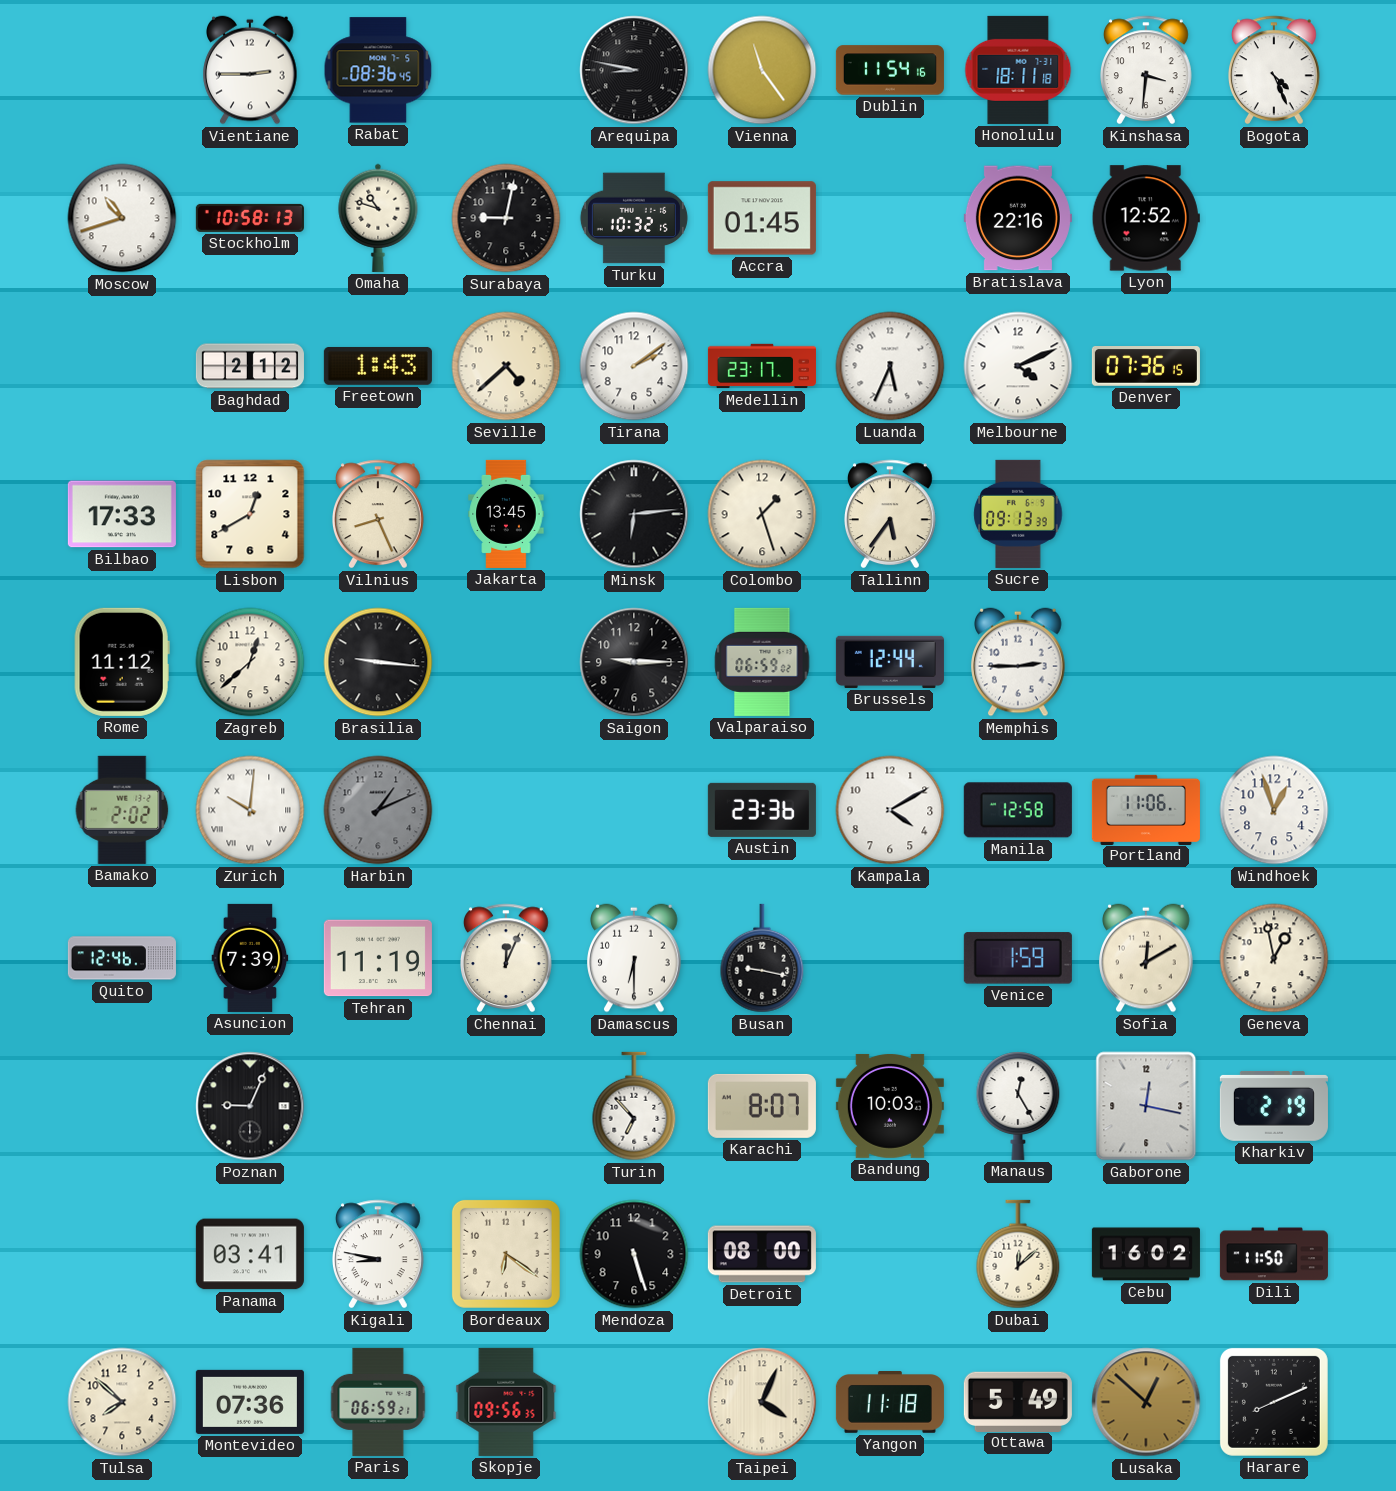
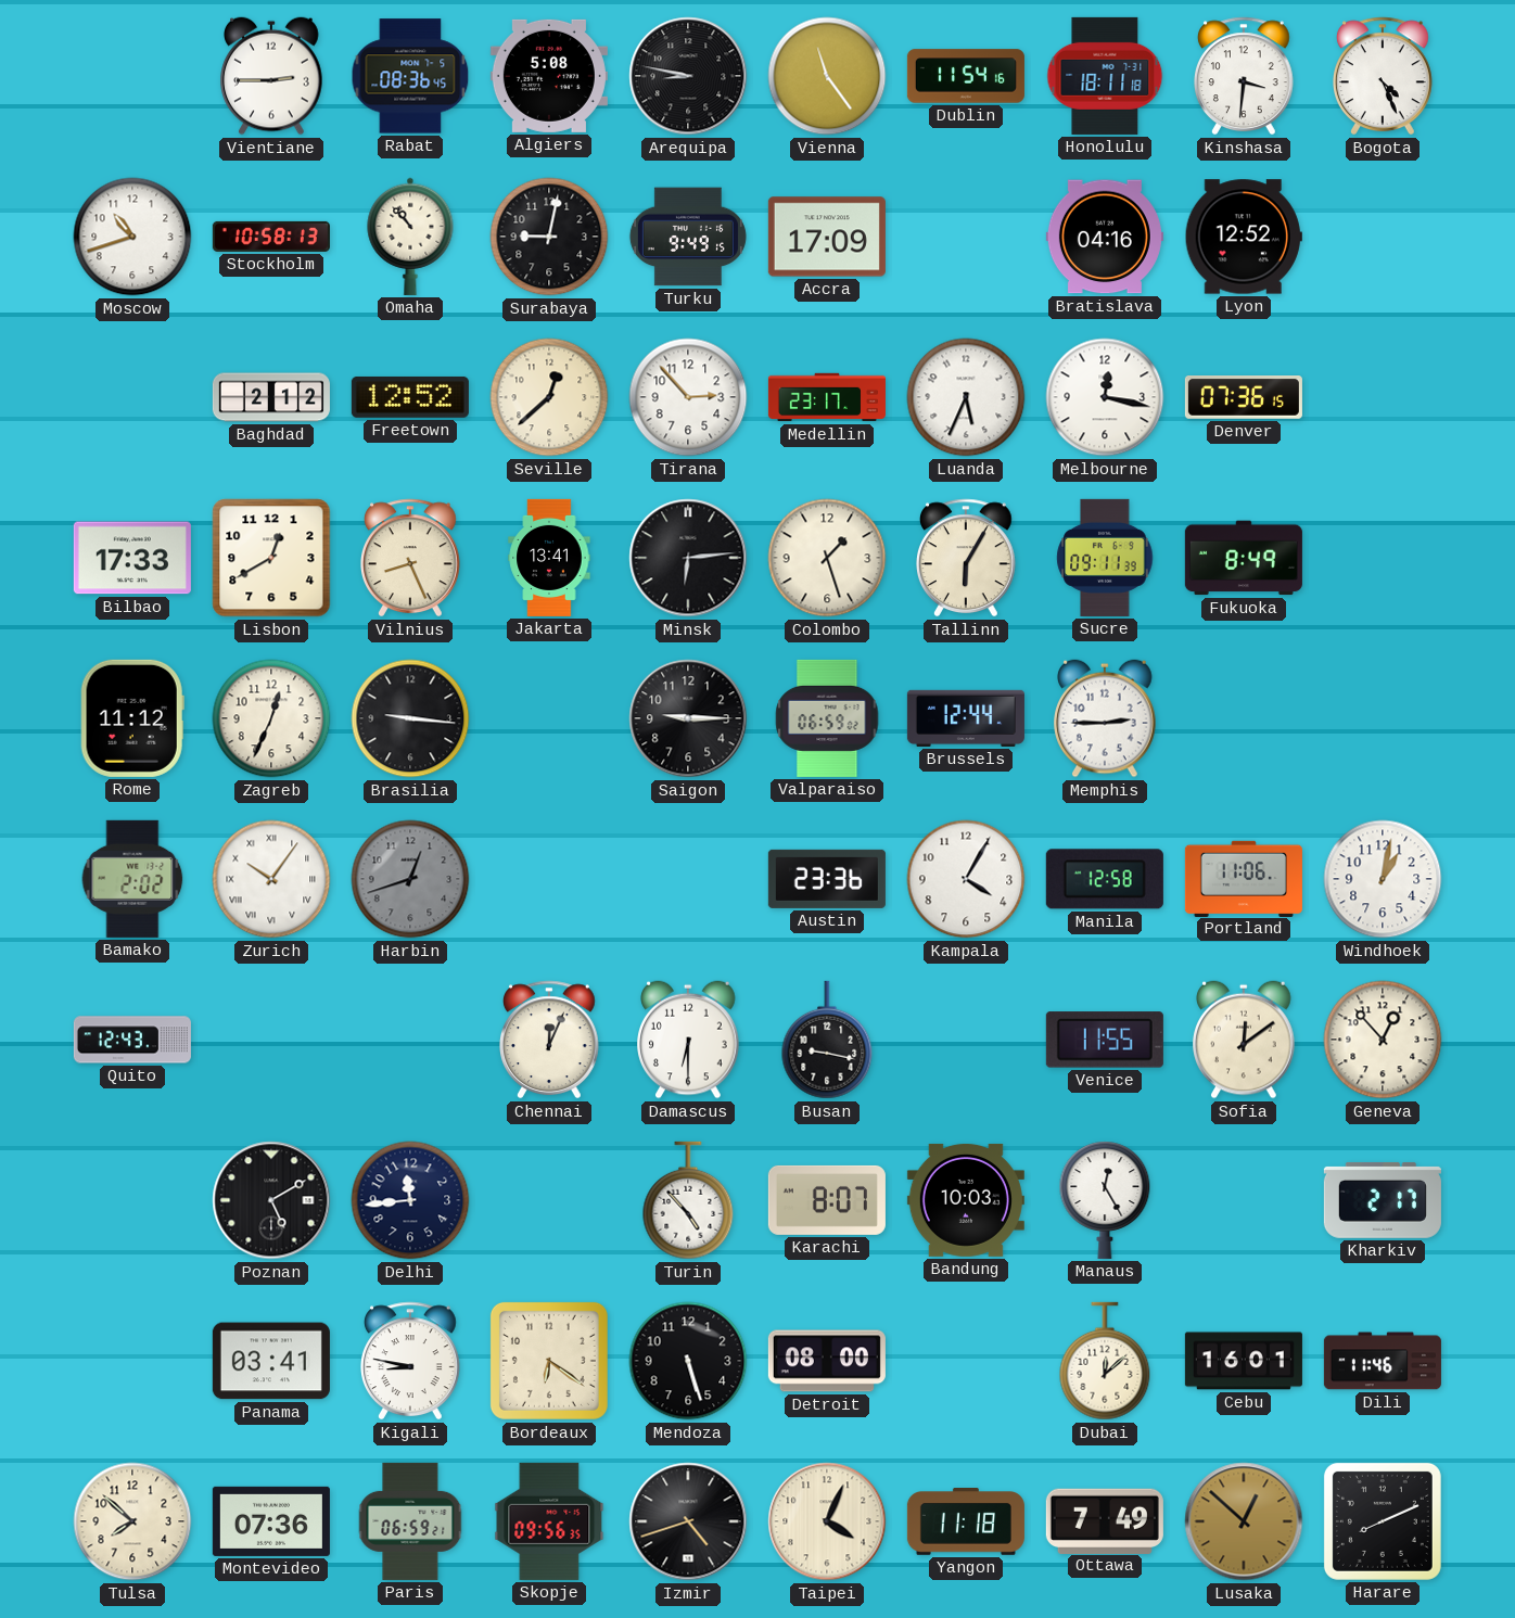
Algiers: none -> 5:08 (549, 76)
Omaha: 10:48 -> 10:53 (410, 237)
Turku: 10:32 -> 9:49 (688, 237)
Accra: 01:45 -> 17:09 (827, 237)
Bratislava: 22:16 -> 04:16 (1105, 237)
Freetown: 1:43 -> 12:52 (410, 397)
Seville: 4:38 -> 12:38 (549, 397)
Tirana: 2:09 -> 2:53 (688, 397)
Melbourne: 4:11 -> 12:17 (1105, 397)
Jakarta: 13:45 -> 13:41 (549, 558)
Tallinn: 5:36 -> 6:05 (967, 558)
Sucre: 09:13 -> 09:11 (1105, 558)
Fukuoka: none -> 8:49 (1244, 558)
Zagreb: 12:38 -> 12:34 (271, 718)
Zurich: 10:01 -> 10:06 (271, 879)
Harbin: 1:11 -> 12:42 (410, 879)
Kampala: 4:10 -> 4:05 (966, 879)
Windhoek: 12:57 -> 1:02 (1383, 879)
Quito: 12:46 -> 12:43 (132, 1040)
Asuncion: 7:39 -> none (250, 958)
Tehran: 11:19 -> none (378, 958)
Venice: 1:59 -> 11:55 (1105, 1040)
Sofia: 12:10 -> 12:09 (1244, 1040)
Geneva: 12:58 -> 12:53 (1383, 1040)
Poznan: 9:04 -> 5:10 (271, 1200)
Delhi: none -> 11:44 (410, 1200)
Turin: 6:53 -> 4:53 (688, 1200)
Gaborone: 12:17 -> none (1146, 1106)
Kharkiv: 2:19 -> 2:17 (1383, 1200)
Cebu: 16:02 -> 16:01 (1244, 1361)
Dili: 11:50 -> 11:46 (1383, 1361)
Izmir: none -> 4:42 (688, 1521)
Ottawa: 5:49 -> 7:49 (1105, 1520)
